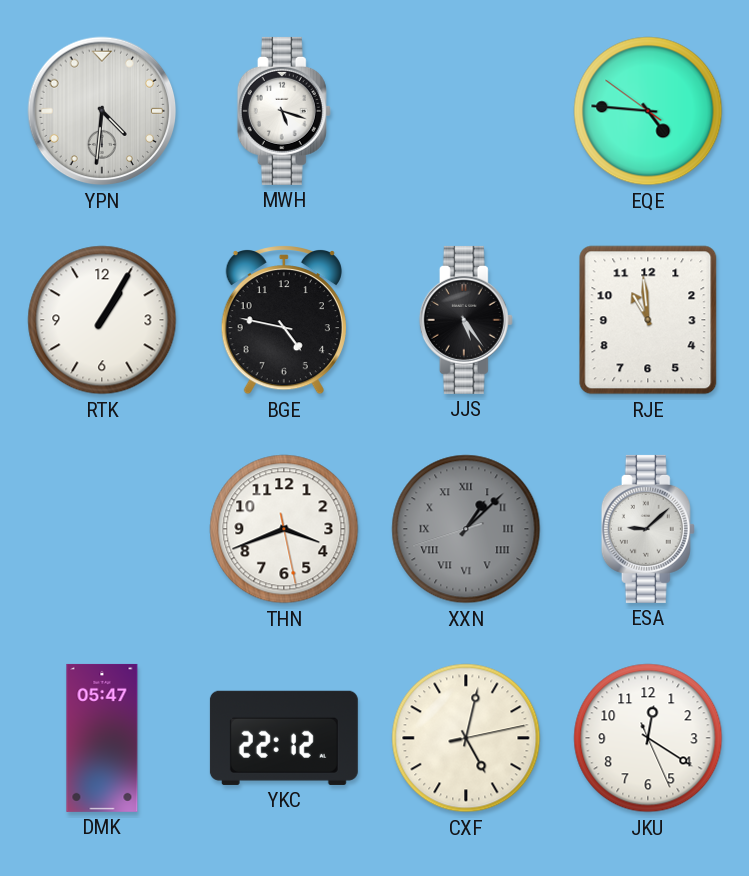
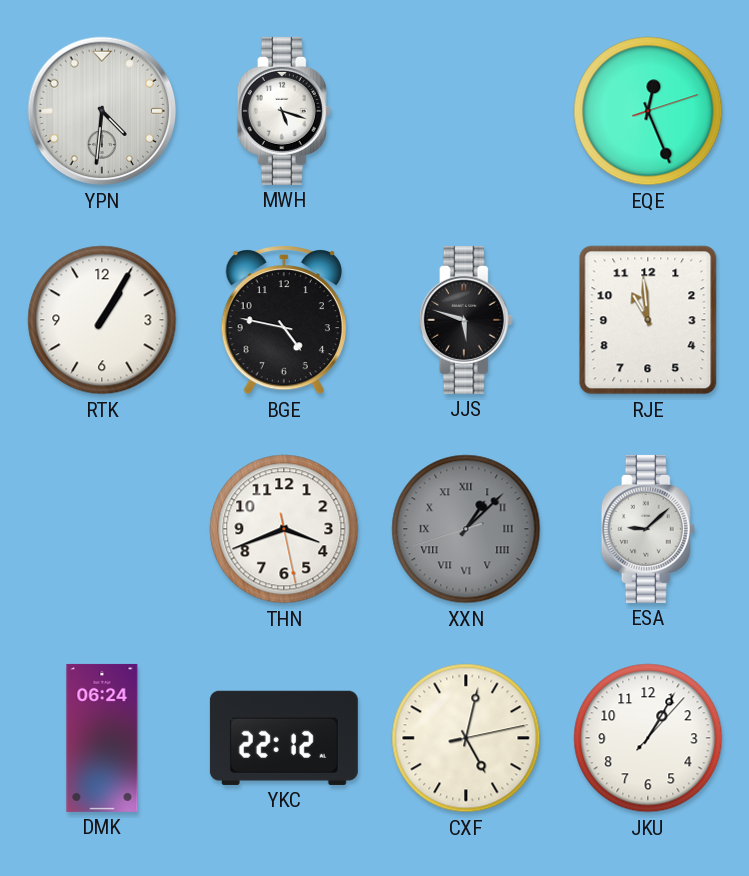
EQE: 4:45 -> 12:26 (648, 111)
JJS: 5:24 -> 5:48 (466, 320)
DMK: 05:47 -> 06:24 (102, 738)
JKU: 12:20 -> 1:05 (648, 738)
